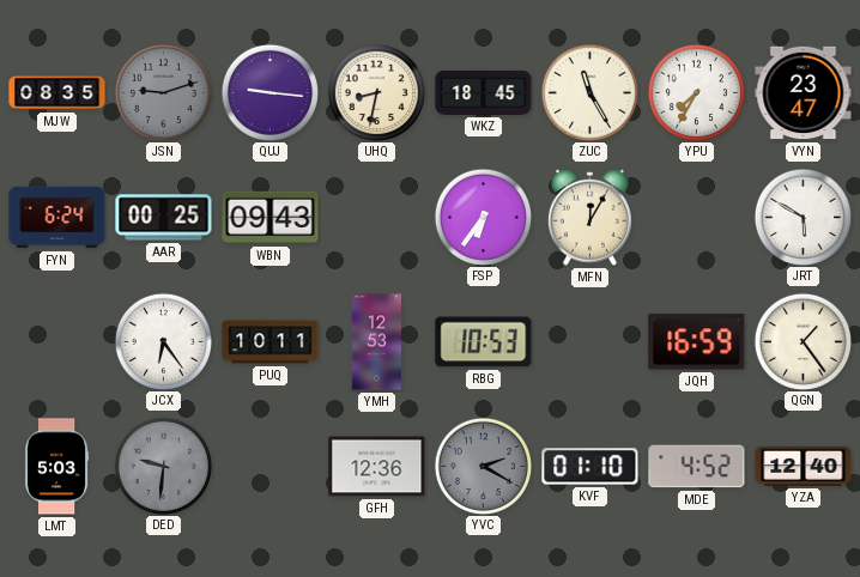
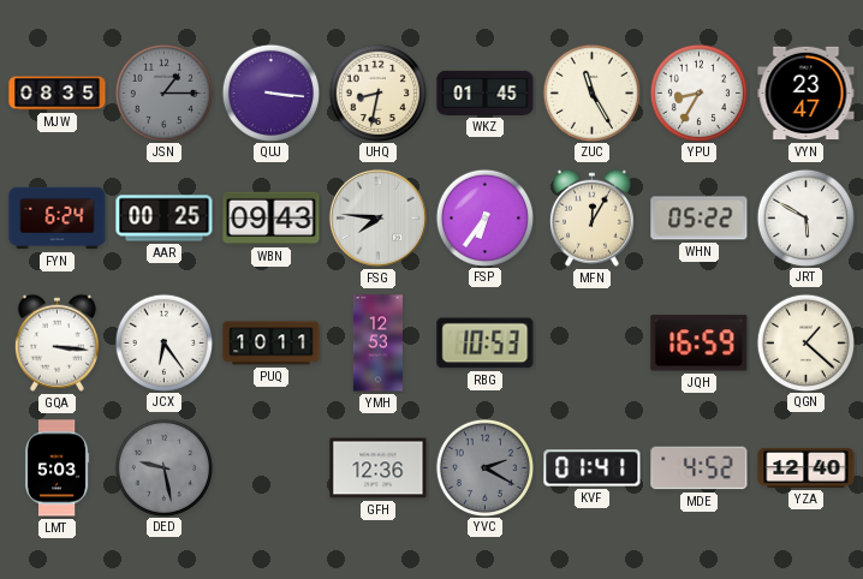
JSN: 9:12 -> 1:15 (163, 92)
QUJ: 9:16 -> 3:16 (270, 92)
WKZ: 18:45 -> 01:45 (486, 92)
YPU: 7:35 -> 8:35 (698, 92)
FSG: none -> 7:46 (377, 217)
WHN: none -> 05:22 (700, 219)
GQA: none -> 3:16 (56, 342)
QGN: 1:24 -> 1:22 (805, 342)
DED: 9:31 -> 9:28 (163, 467)
KVF: 01:10 -> 01:41 (593, 468)
